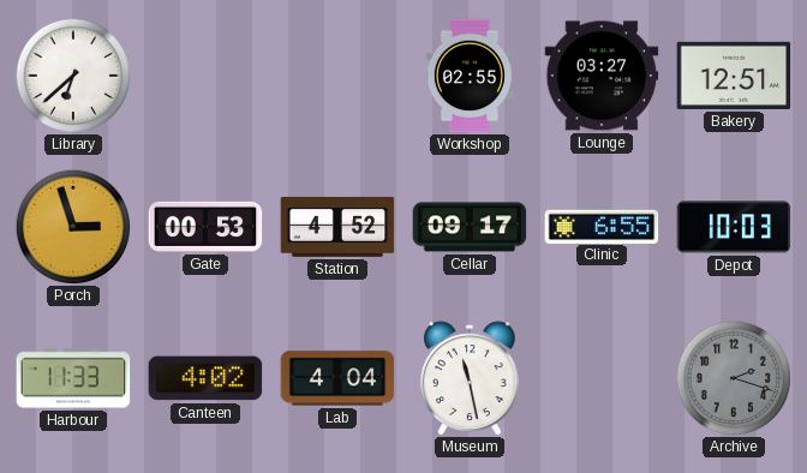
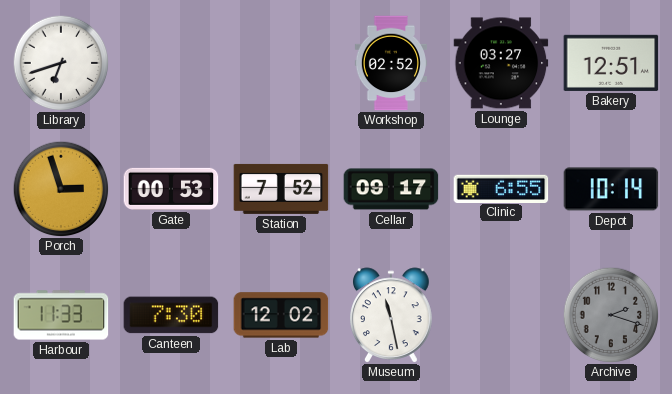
Library: 6:38 -> 6:42 (61, 63)
Workshop: 02:55 -> 02:52 (391, 63)
Station: 4:52 -> 7:52 (281, 189)
Depot: 10:03 -> 10:14 (611, 189)
Canteen: 4:02 -> 7:30 (171, 315)
Lab: 4:04 -> 12:02 (281, 315)
